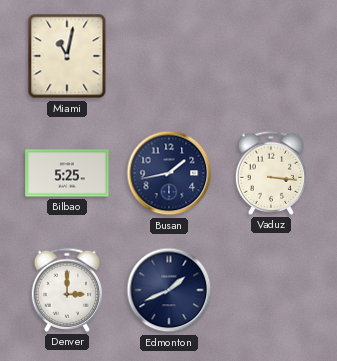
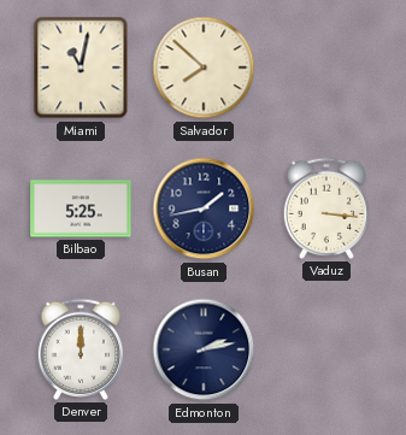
Salvador: none -> 7:52 (204, 67)
Denver: 3:00 -> 12:00 (81, 349)
Edmonton: 1:41 -> 2:13 (204, 349)
